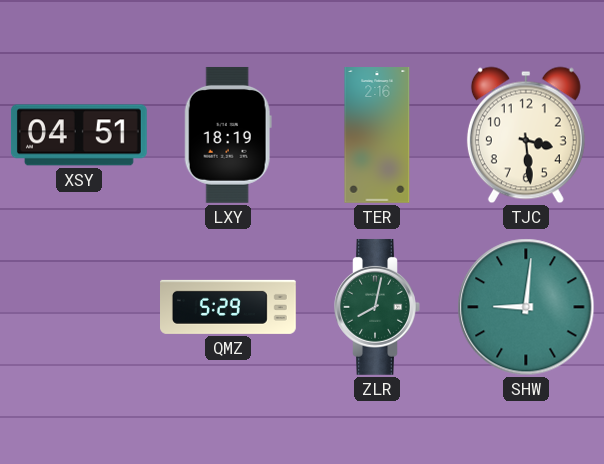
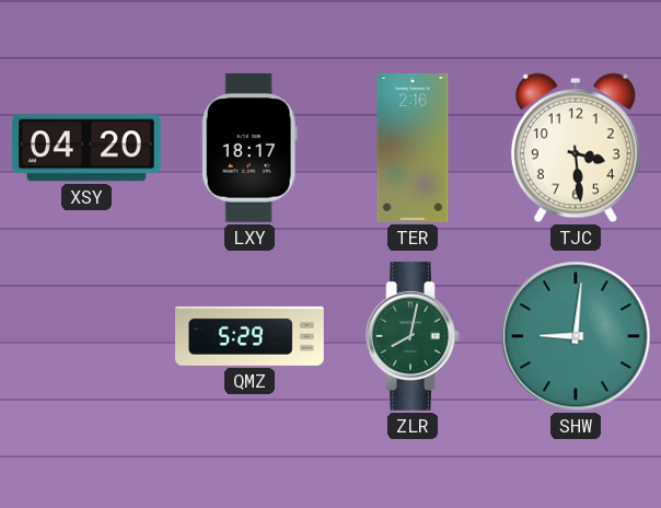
XSY: 04:51 -> 04:20 (86, 148)
LXY: 18:19 -> 18:17 (250, 148)
